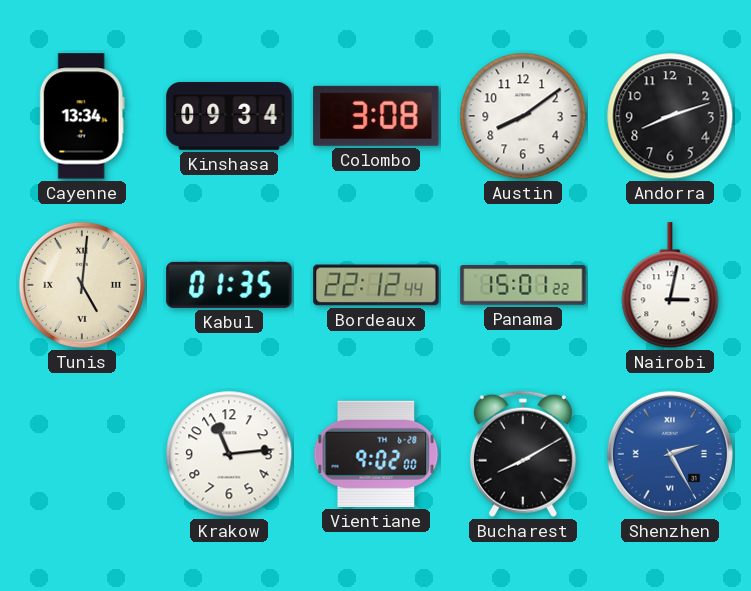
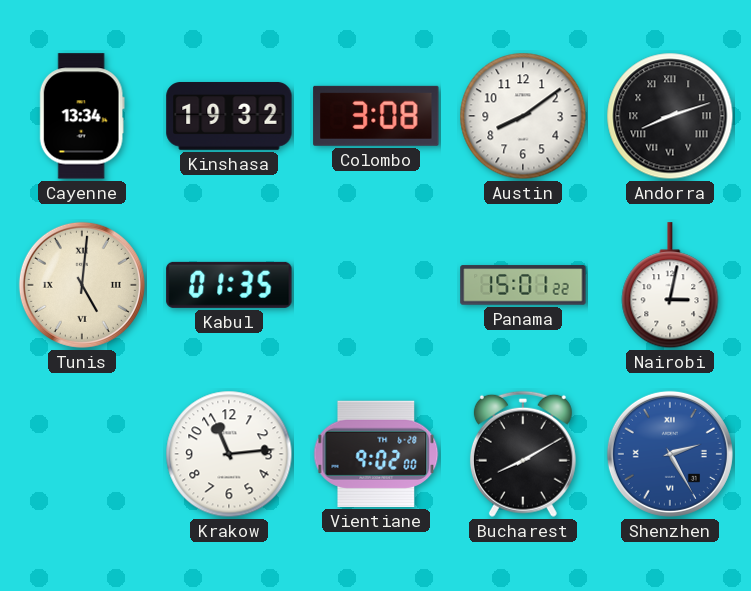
Kinshasa: 09:34 -> 19:32 (229, 117)
Andorra numerals: Arabic -> Roman (670, 116)
Bordeaux: 22:12 -> none (376, 285)
